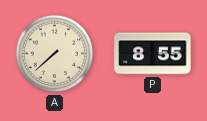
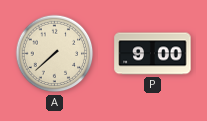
P: 8:55 -> 9:00 (153, 54)
